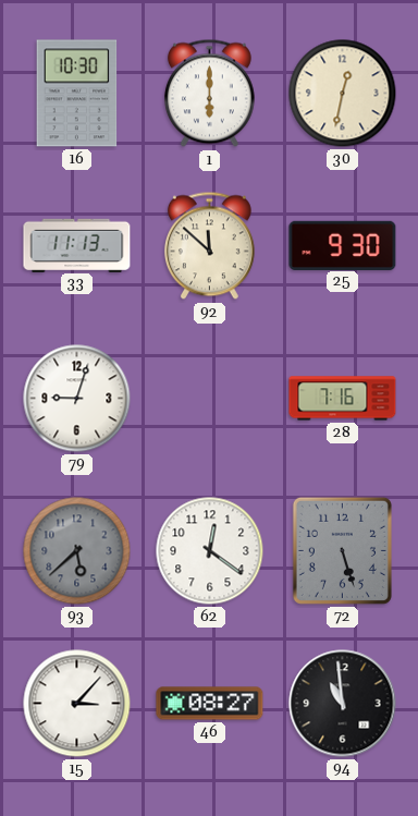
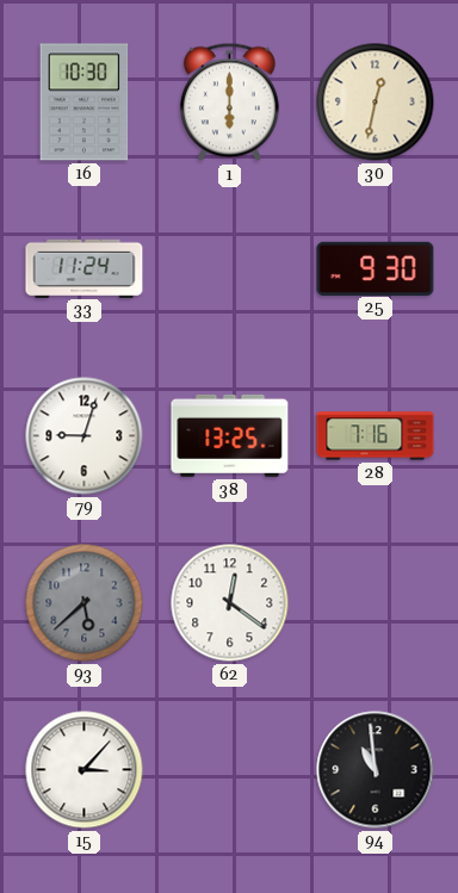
33: 11:13 -> 11:24 (85, 268)
92: 11:52 -> none (209, 246)
38: none -> 13:25 (230, 435)
72: 5:27 -> none (342, 550)
46: 08:27 -> none (210, 704)
